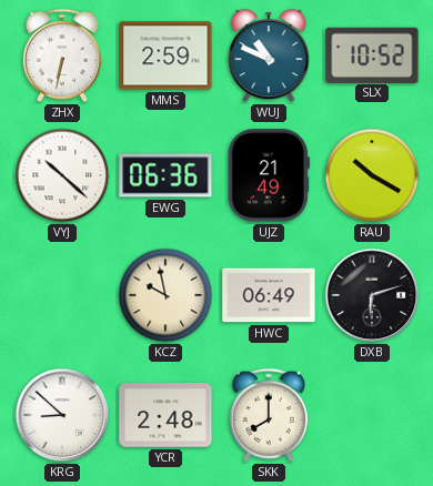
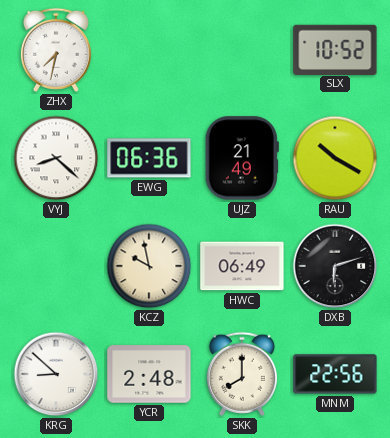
ZHX: 6:32 -> 7:32 (56, 50)
MMS: 2:59 -> none (165, 55)
WUJ: 10:49 -> none (269, 57)
VYJ: 10:22 -> 8:22 (56, 158)
MNM: none -> 22:56 (335, 374)
